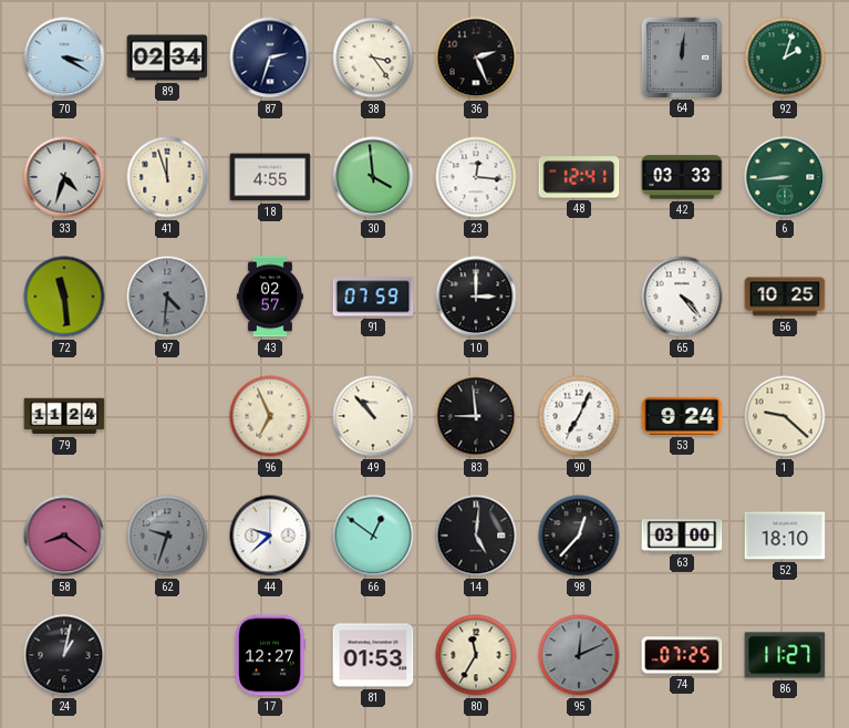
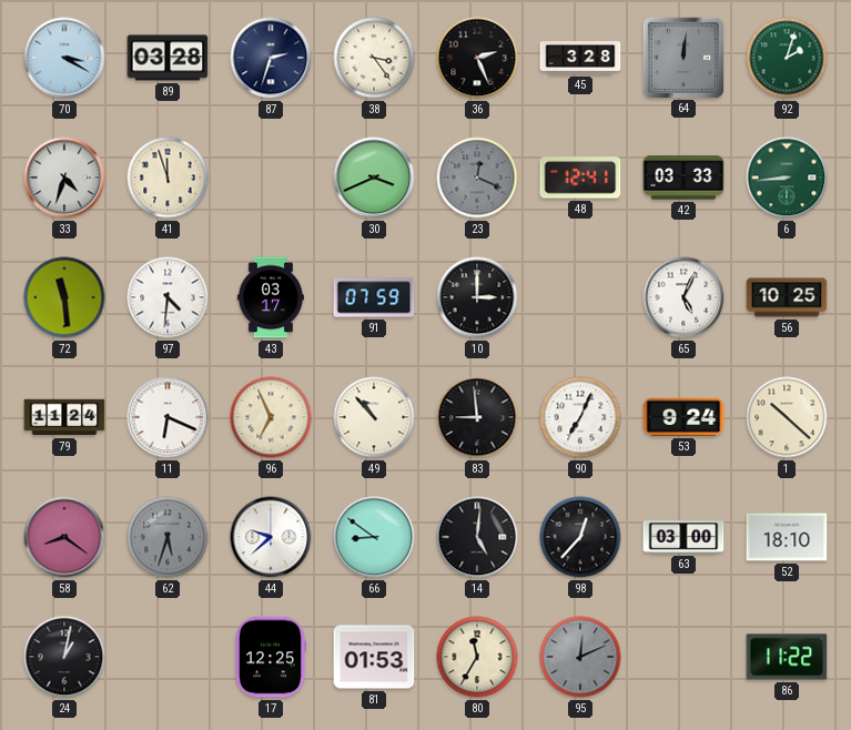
89: 02:34 -> 03:28 (168, 58)
45: none -> 3:28 (580, 58)
18: 4:55 -> none (270, 177)
30: 3:59 -> 3:41 (374, 178)
23: 12:16 -> 12:19 (477, 178)
23 dial: white -> grey (477, 178)
97 dial: grey -> white (168, 297)
43: 02:57 -> 03:17 (271, 297)
65: 4:23 -> 5:04 (683, 297)
11: none -> 6:19 (168, 417)
1: 9:22 -> 10:22 (787, 417)
62: 9:33 -> 5:33 (168, 537)
66: 12:51 -> 8:51 (374, 537)
17: 12:27 -> 12:25 (271, 657)
74: 07:25 -> none (682, 655)
86: 11:27 -> 11:22 (787, 657)
